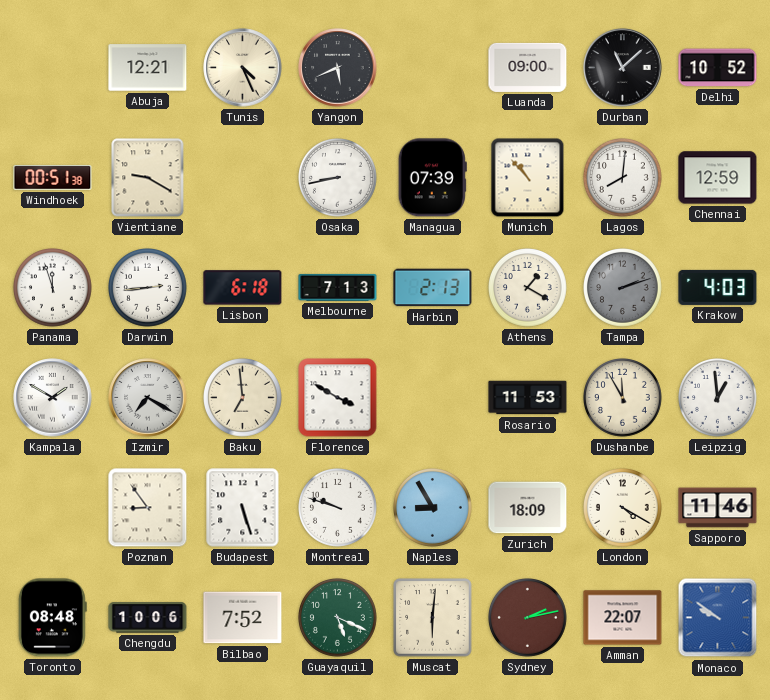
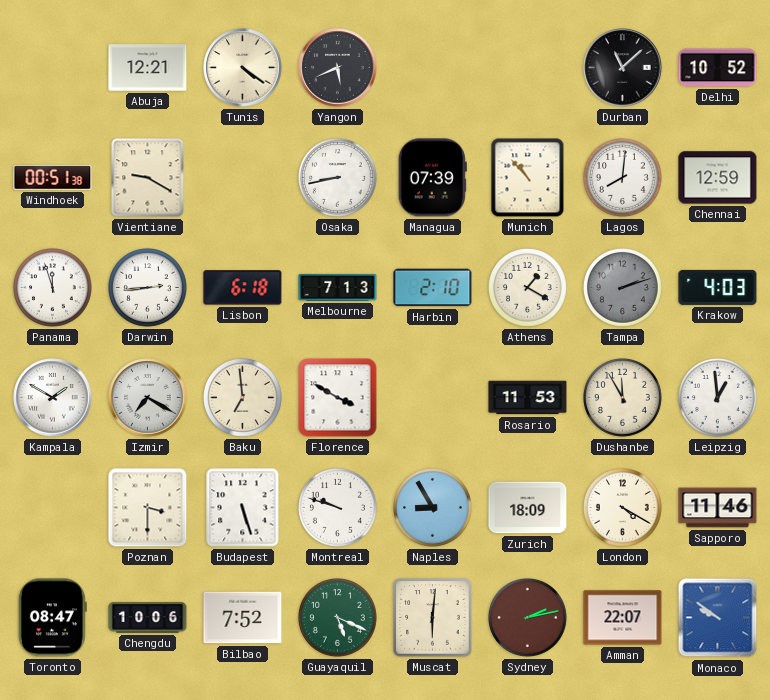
Tunis: 4:26 -> 4:21 (243, 68)
Luanda: 09:00 -> none (528, 67)
Harbin: 2:13 -> 2:10 (433, 288)
Poznan: 8:54 -> 3:30 (148, 508)
Toronto: 08:48 -> 08:47 (52, 618)
